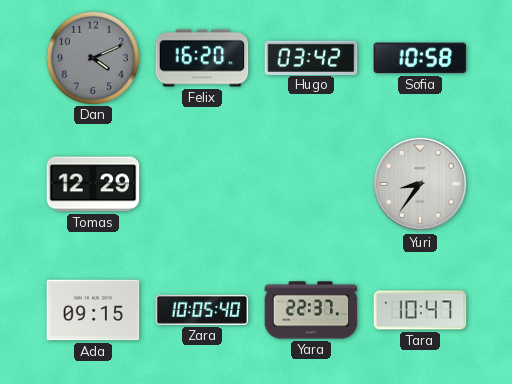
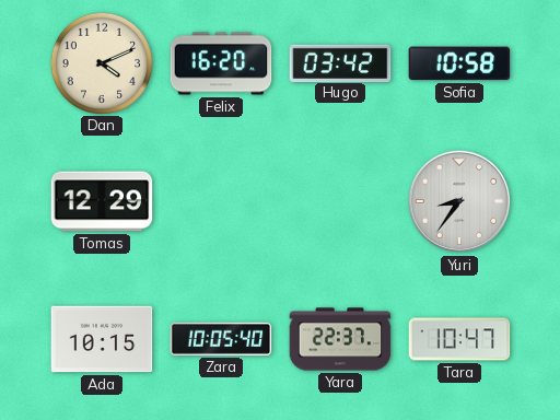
Dan dial: grey -> cream (101, 62)
Ada: 09:15 -> 10:15 (102, 339)
